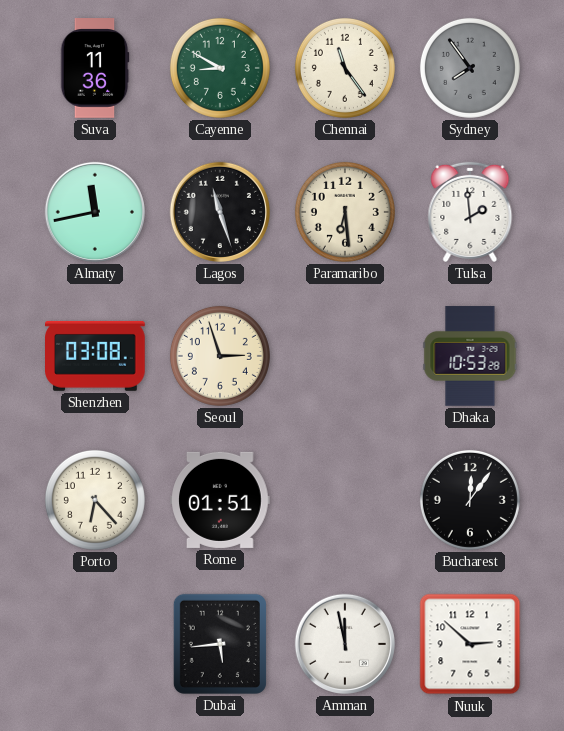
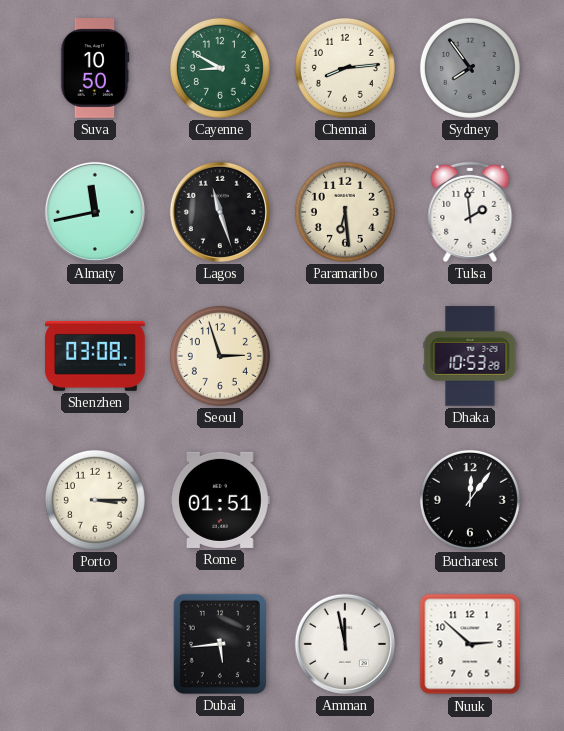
Suva: 11:36 -> 10:50 (95, 68)
Chennai: 11:24 -> 8:14 (345, 68)
Porto: 6:23 -> 3:15 (95, 500)
